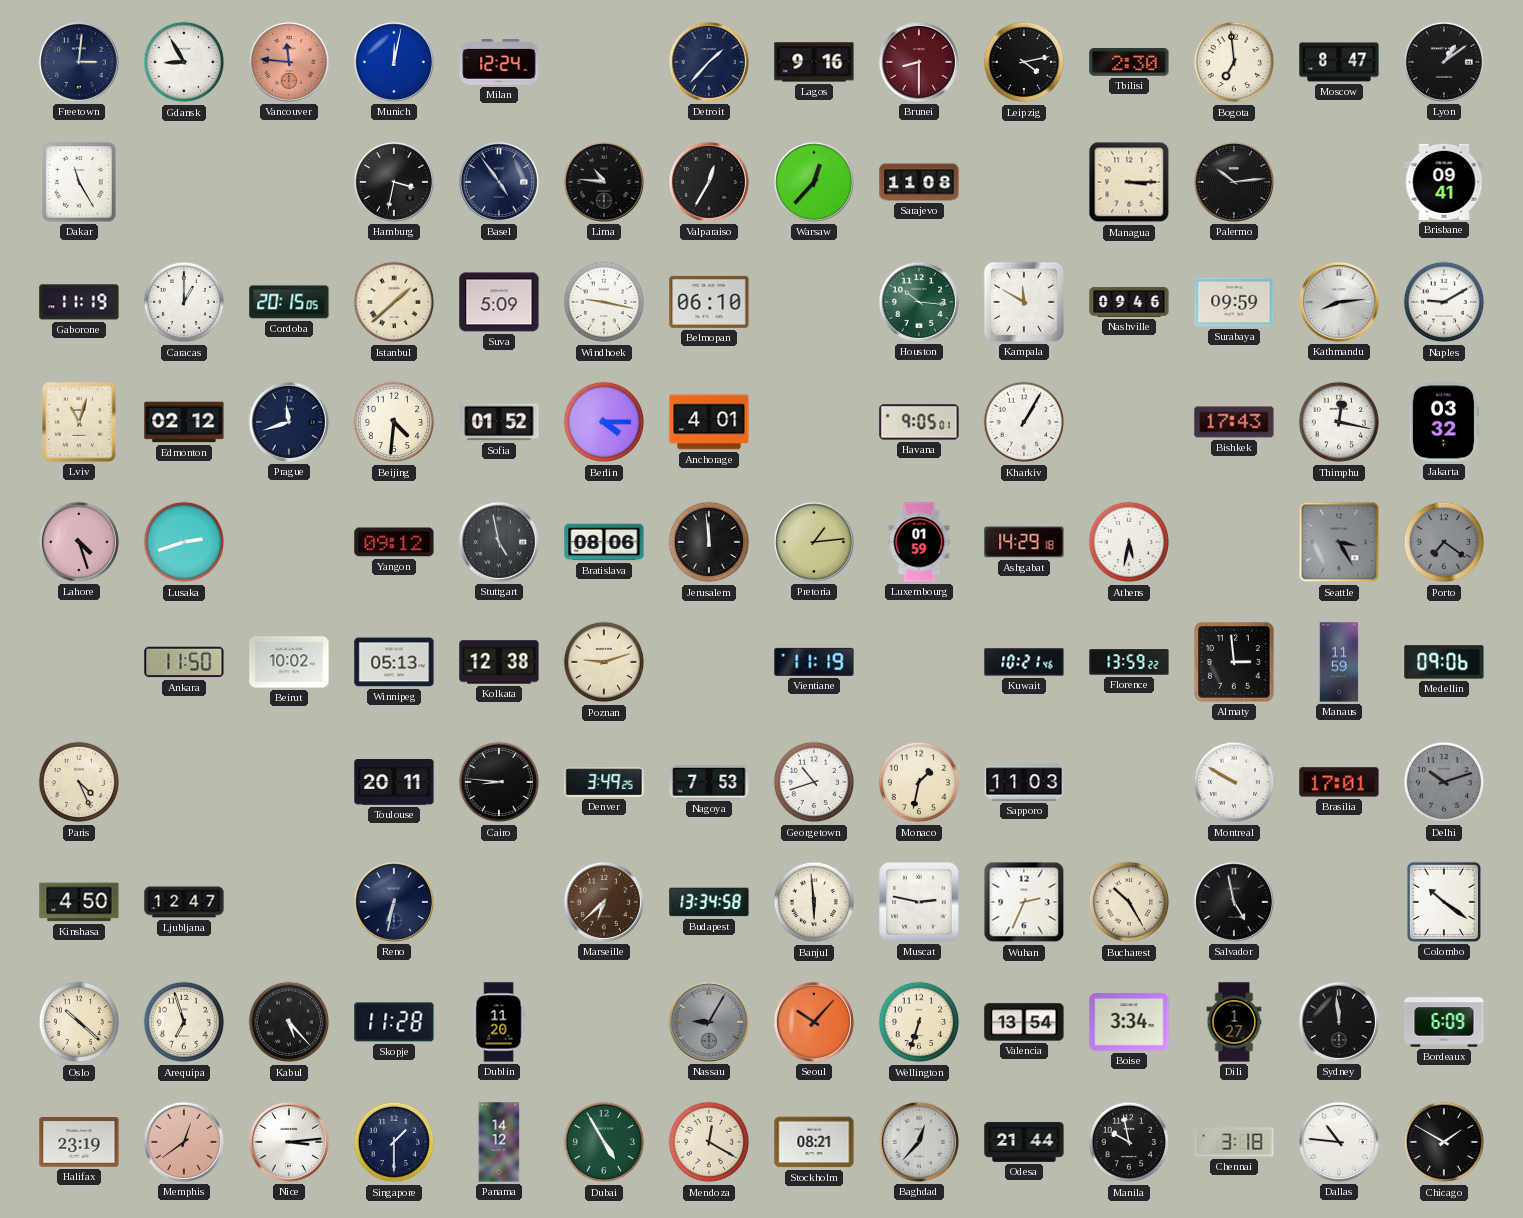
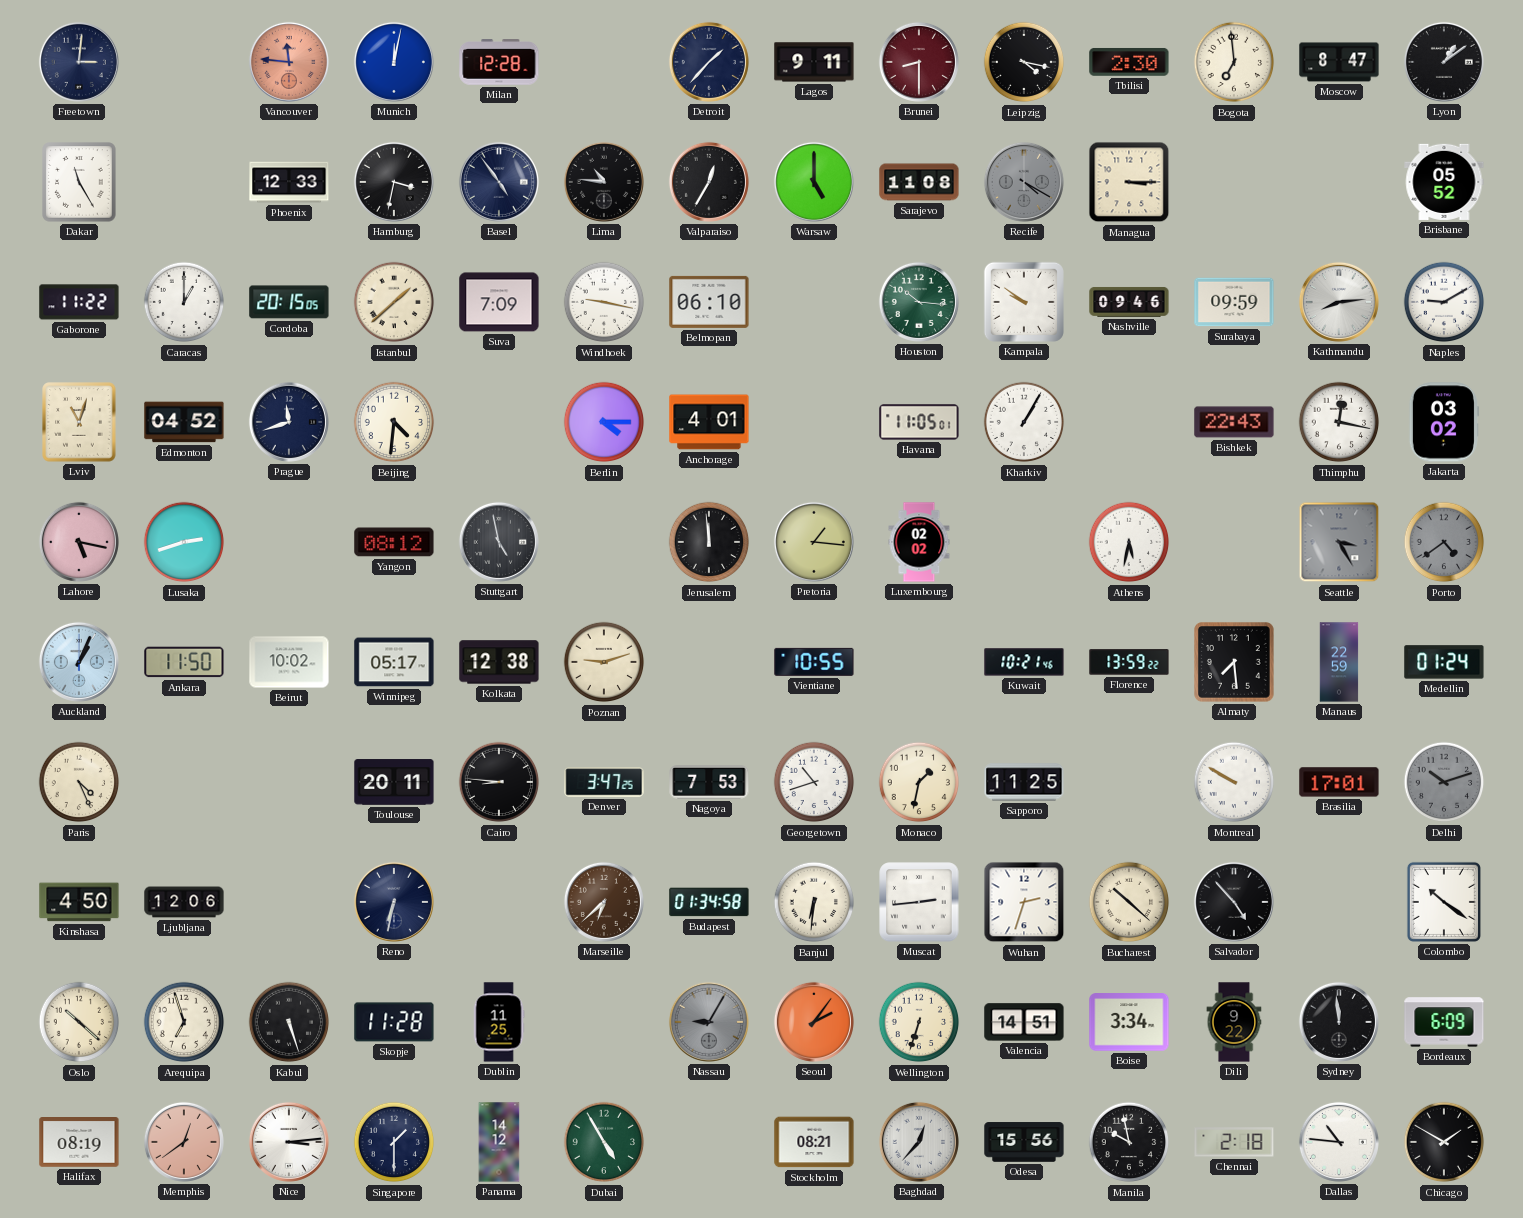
Gdansk: 8:55 -> none (184, 62)
Milan: 12:24 -> 12:28 (499, 62)
Lagos: 9:16 -> 9:11 (814, 62)
Leipzig: 4:13 -> 4:17 (1024, 62)
Phoenix: none -> 12:33 (289, 182)
Warsaw: 12:37 -> 5:00 (814, 182)
Recife: none -> 4:20 (1024, 182)
Palermo: 10:14 -> none (1234, 182)
Brisbane: 09:41 -> 05:52 (1444, 182)
Gaborone: 11:19 -> 11:22 (79, 302)
Suva: 5:09 -> 7:09 (499, 302)
Kampala: 11:50 -> 9:51 (1024, 302)
Edmonton: 02:12 -> 04:52 (184, 422)
Sofia: 01:52 -> none (499, 422)
Havana: 9:05 -> 11:05 (919, 422)
Bishkek: 17:43 -> 22:43 (1234, 422)
Jakarta: 03:32 -> 03:02 (1444, 422)
Lahore: 4:27 -> 5:17 (79, 542)
Yangon: 09:12 -> 08:12 (394, 542)
Bratislava: 08:06 -> none (604, 542)
Pretoria: 1:14 -> 1:16 (814, 542)
Luxembourg: 01:59 -> 02:02 (919, 542)
Ashgabat: 14:29 -> none (1024, 542)
Porto: 7:21 -> 4:39 (1444, 542)
Auckland: none -> 1:04 (79, 662)
Winnipeg: 05:13 -> 05:17 (394, 662)
Vientiane: 11:19 -> 10:55 (814, 662)
Almaty: 2:59 -> 7:29 (1235, 663)
Manaus: 11:59 -> 22:59 (1339, 662)
Medellin: 09:06 -> 01:24 (1444, 662)
Denver: 3:49 -> 3:47 (604, 782)
Sapporo: 11:03 -> 11:25 (1024, 782)
Ljubljana: 12:47 -> 12:06 (184, 902)
Budapest: 13:34 -> 01:34 (709, 902)
Banjul: 5:59 -> 6:31 (814, 902)
Muscat: 2:47 -> 2:44 (919, 902)
Wuhan: 2:34 -> 2:33 (1024, 902)
Bucharest: 10:25 -> 10:22 (1129, 902)
Salvador: 4:58 -> 4:53 (1234, 902)
Kabul: 5:23 -> 5:27 (289, 1022)
Dublin: 11:20 -> 11:25 (499, 1022)
Seoul: 10:07 -> 2:06 (814, 1022)
Valencia: 13:54 -> 14:51 (1024, 1022)
Dili: 1:27 -> 9:22 (1234, 1022)
Halifax: 23:19 -> 08:19 (79, 1143)
Mendoza: 12:20 -> none (709, 1142)
Odesa: 21:44 -> 15:56 (1024, 1142)
Chennai: 3:18 -> 2:18 (1234, 1142)
